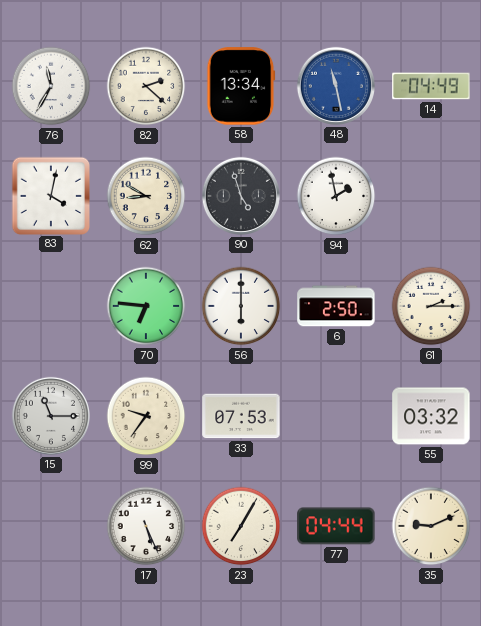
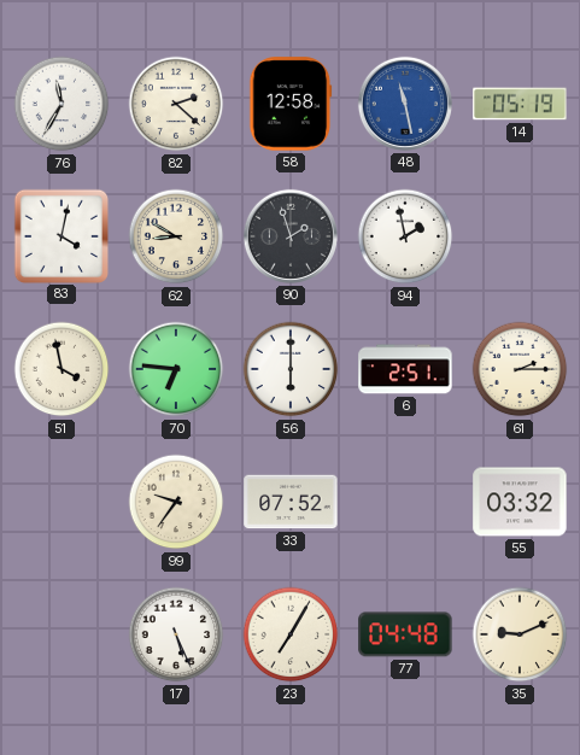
58: 13:34 -> 12:58 (291, 104)
14: 04:49 -> 05:19 (520, 104)
90: 4:57 -> 1:57 (291, 236)
51: none -> 3:58 (61, 369)
6: 2:50 -> 2:51 (405, 369)
15: 11:15 -> none (51, 416)
33: 07:53 -> 07:52 (291, 502)
77: 04:44 -> 04:48 (405, 634)
